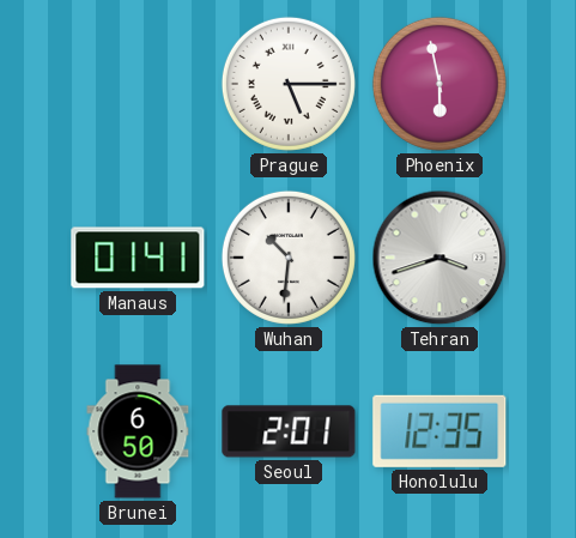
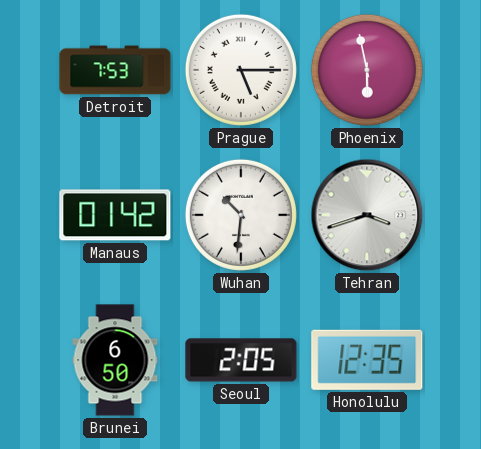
Detroit: none -> 7:53 (115, 70)
Manaus: 01:41 -> 01:42 (115, 215)
Seoul: 2:01 -> 2:05 (241, 360)
